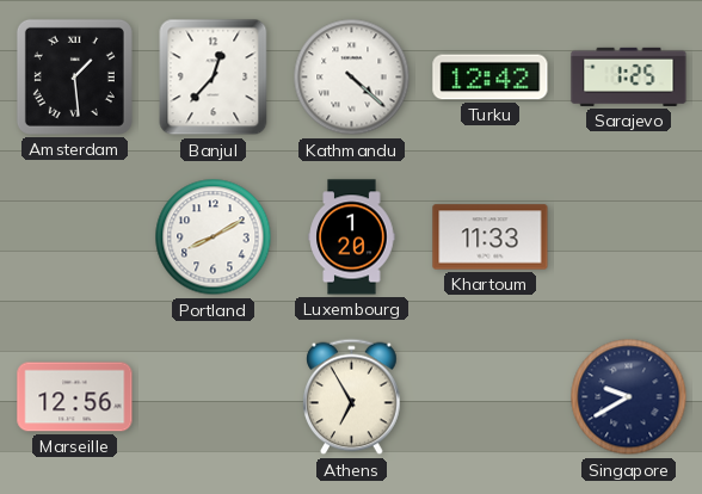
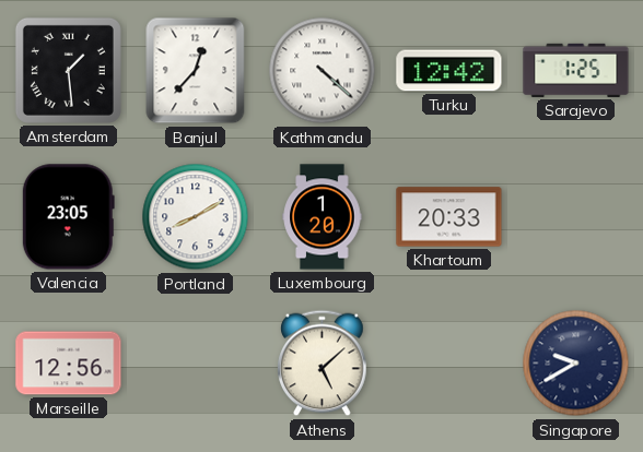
Valencia: none -> 23:05 (68, 217)
Khartoum: 11:33 -> 20:33 (449, 217)
Athens: 6:55 -> 5:08 (323, 364)
